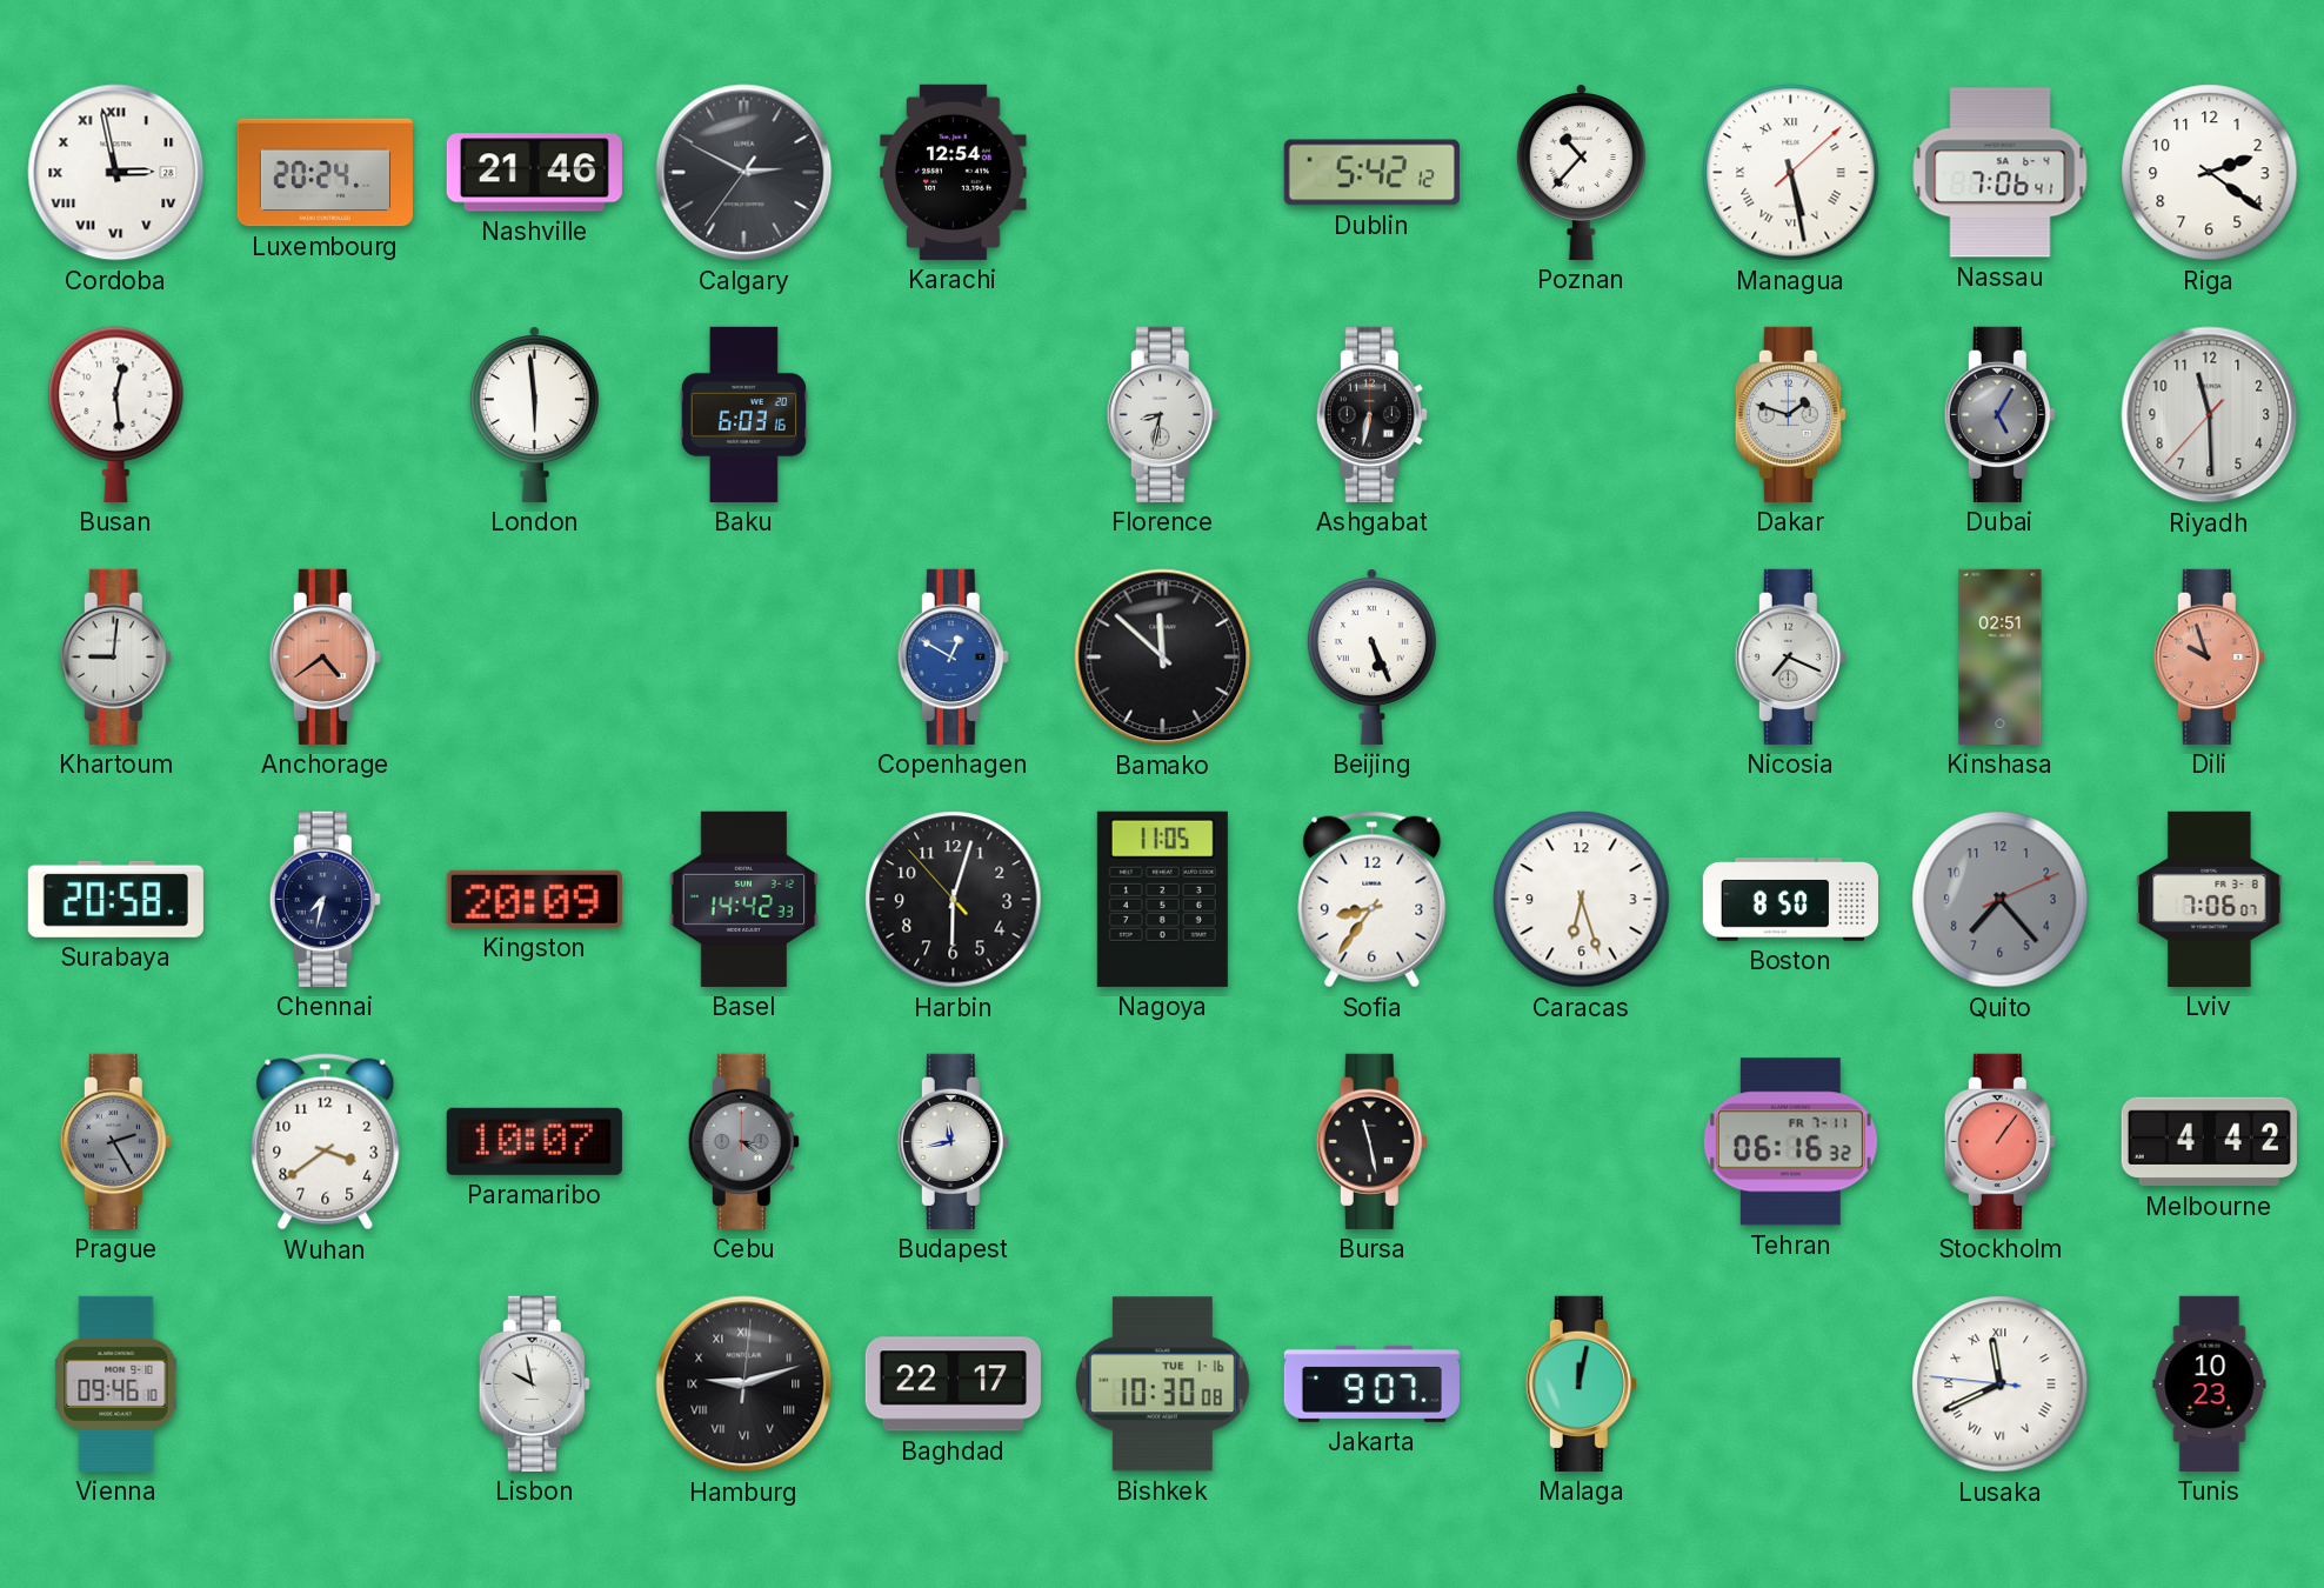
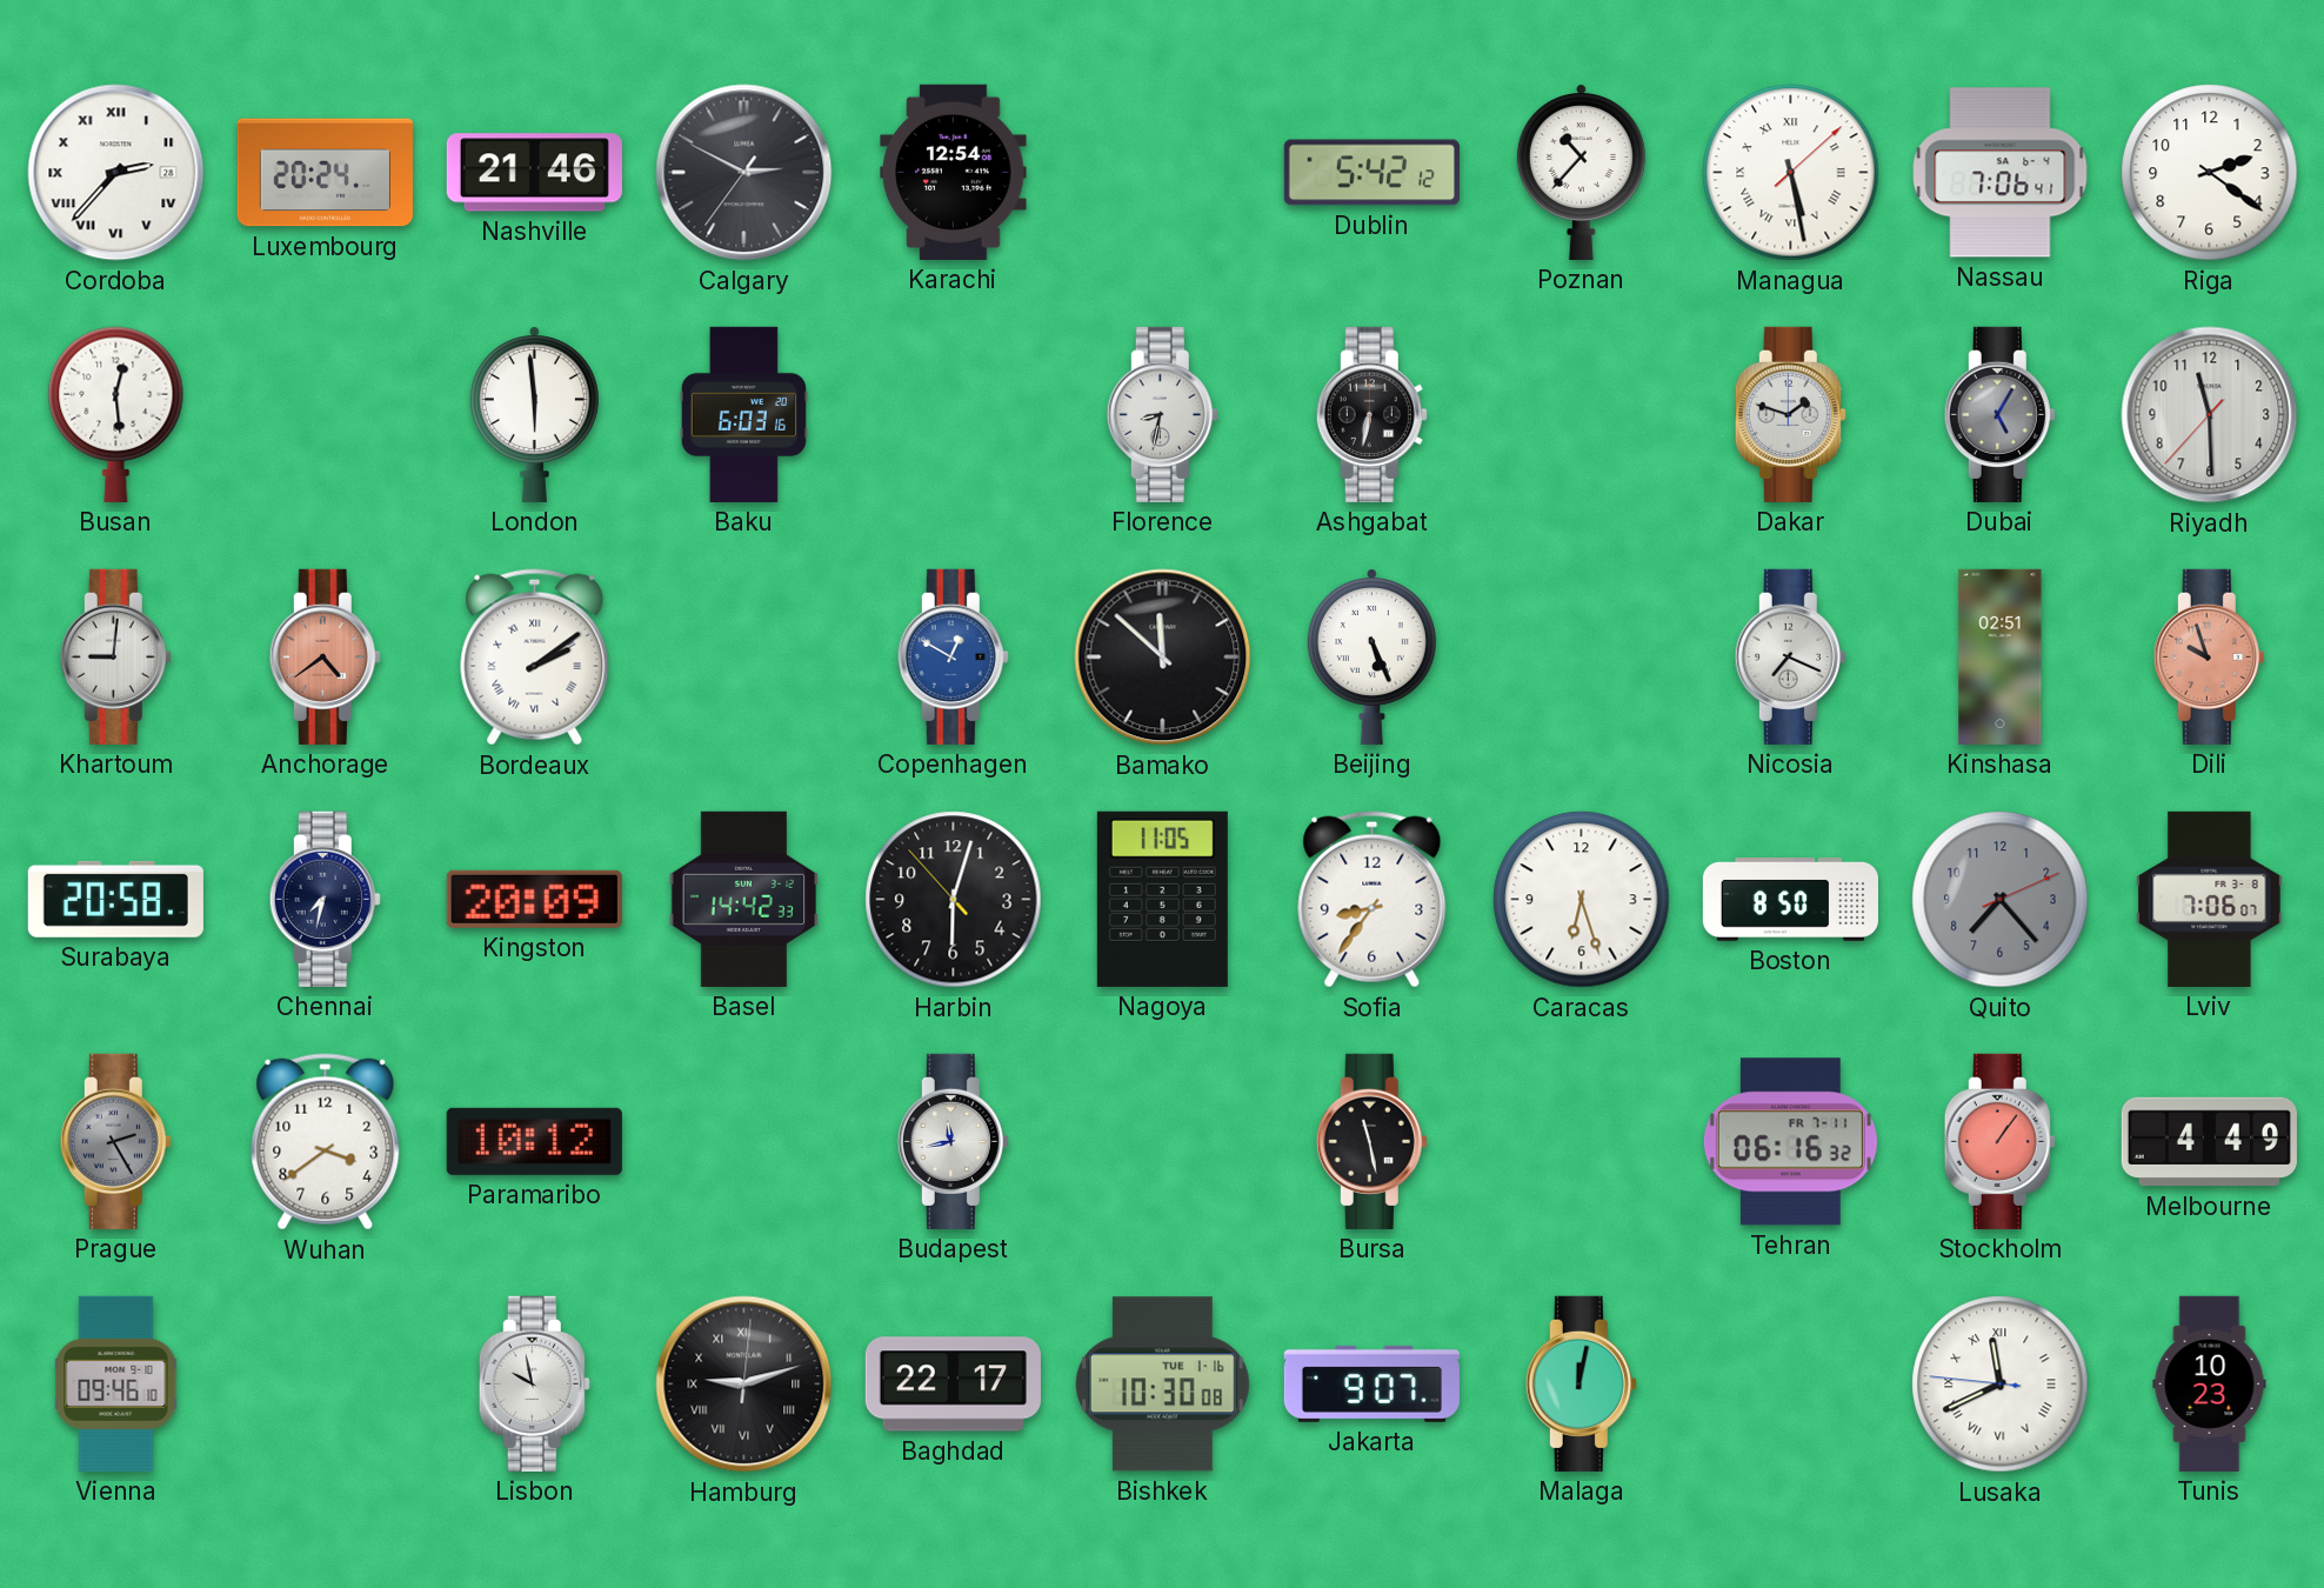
Cordoba: 2:58 -> 2:37 (116, 173)
Bordeaux: none -> 2:09 (535, 658)
Paramaribo: 10:07 -> 10:12 (534, 1141)
Cebu: 3:21 -> none (743, 1141)
Melbourne: 4:42 -> 4:49 (2209, 1142)
